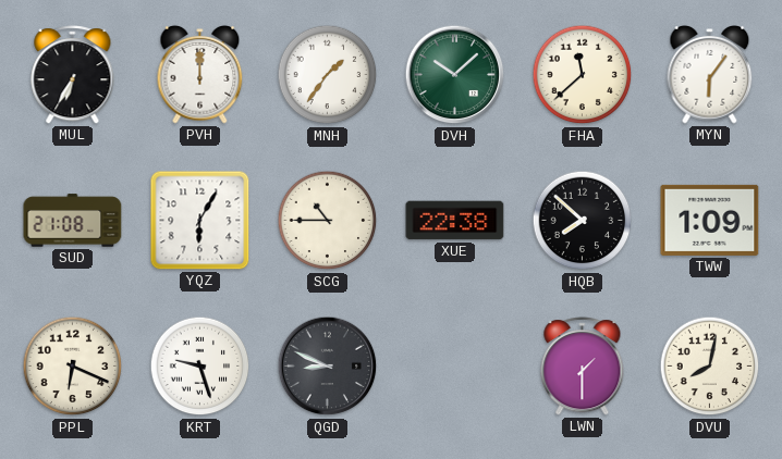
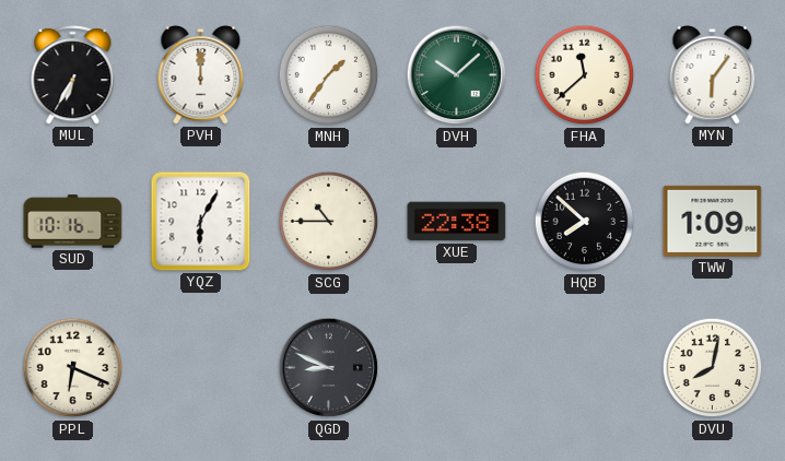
SUD: 21:08 -> 10:16 (73, 222)
KRT: 9:27 -> none (200, 367)
LWN: 1:30 -> none (583, 367)
